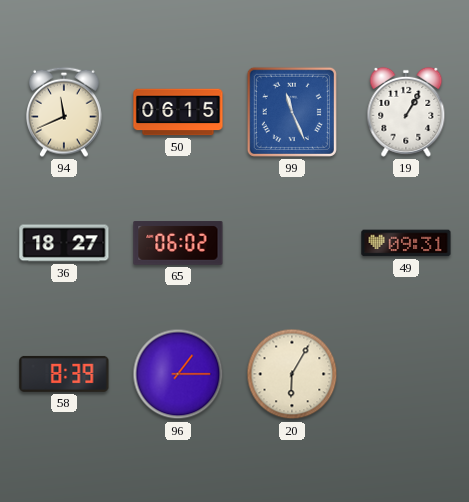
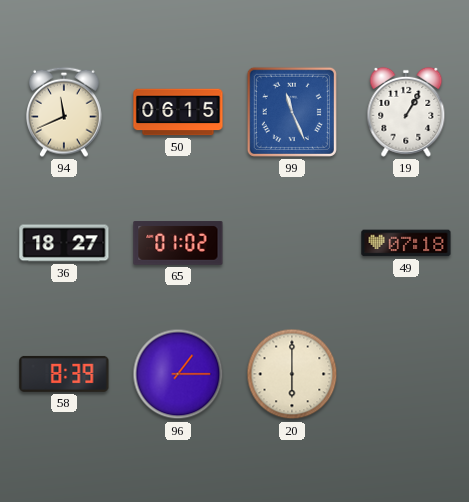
65: 06:02 -> 01:02 (178, 244)
49: 09:31 -> 07:18 (406, 243)
20: 6:05 -> 6:00 (292, 374)
